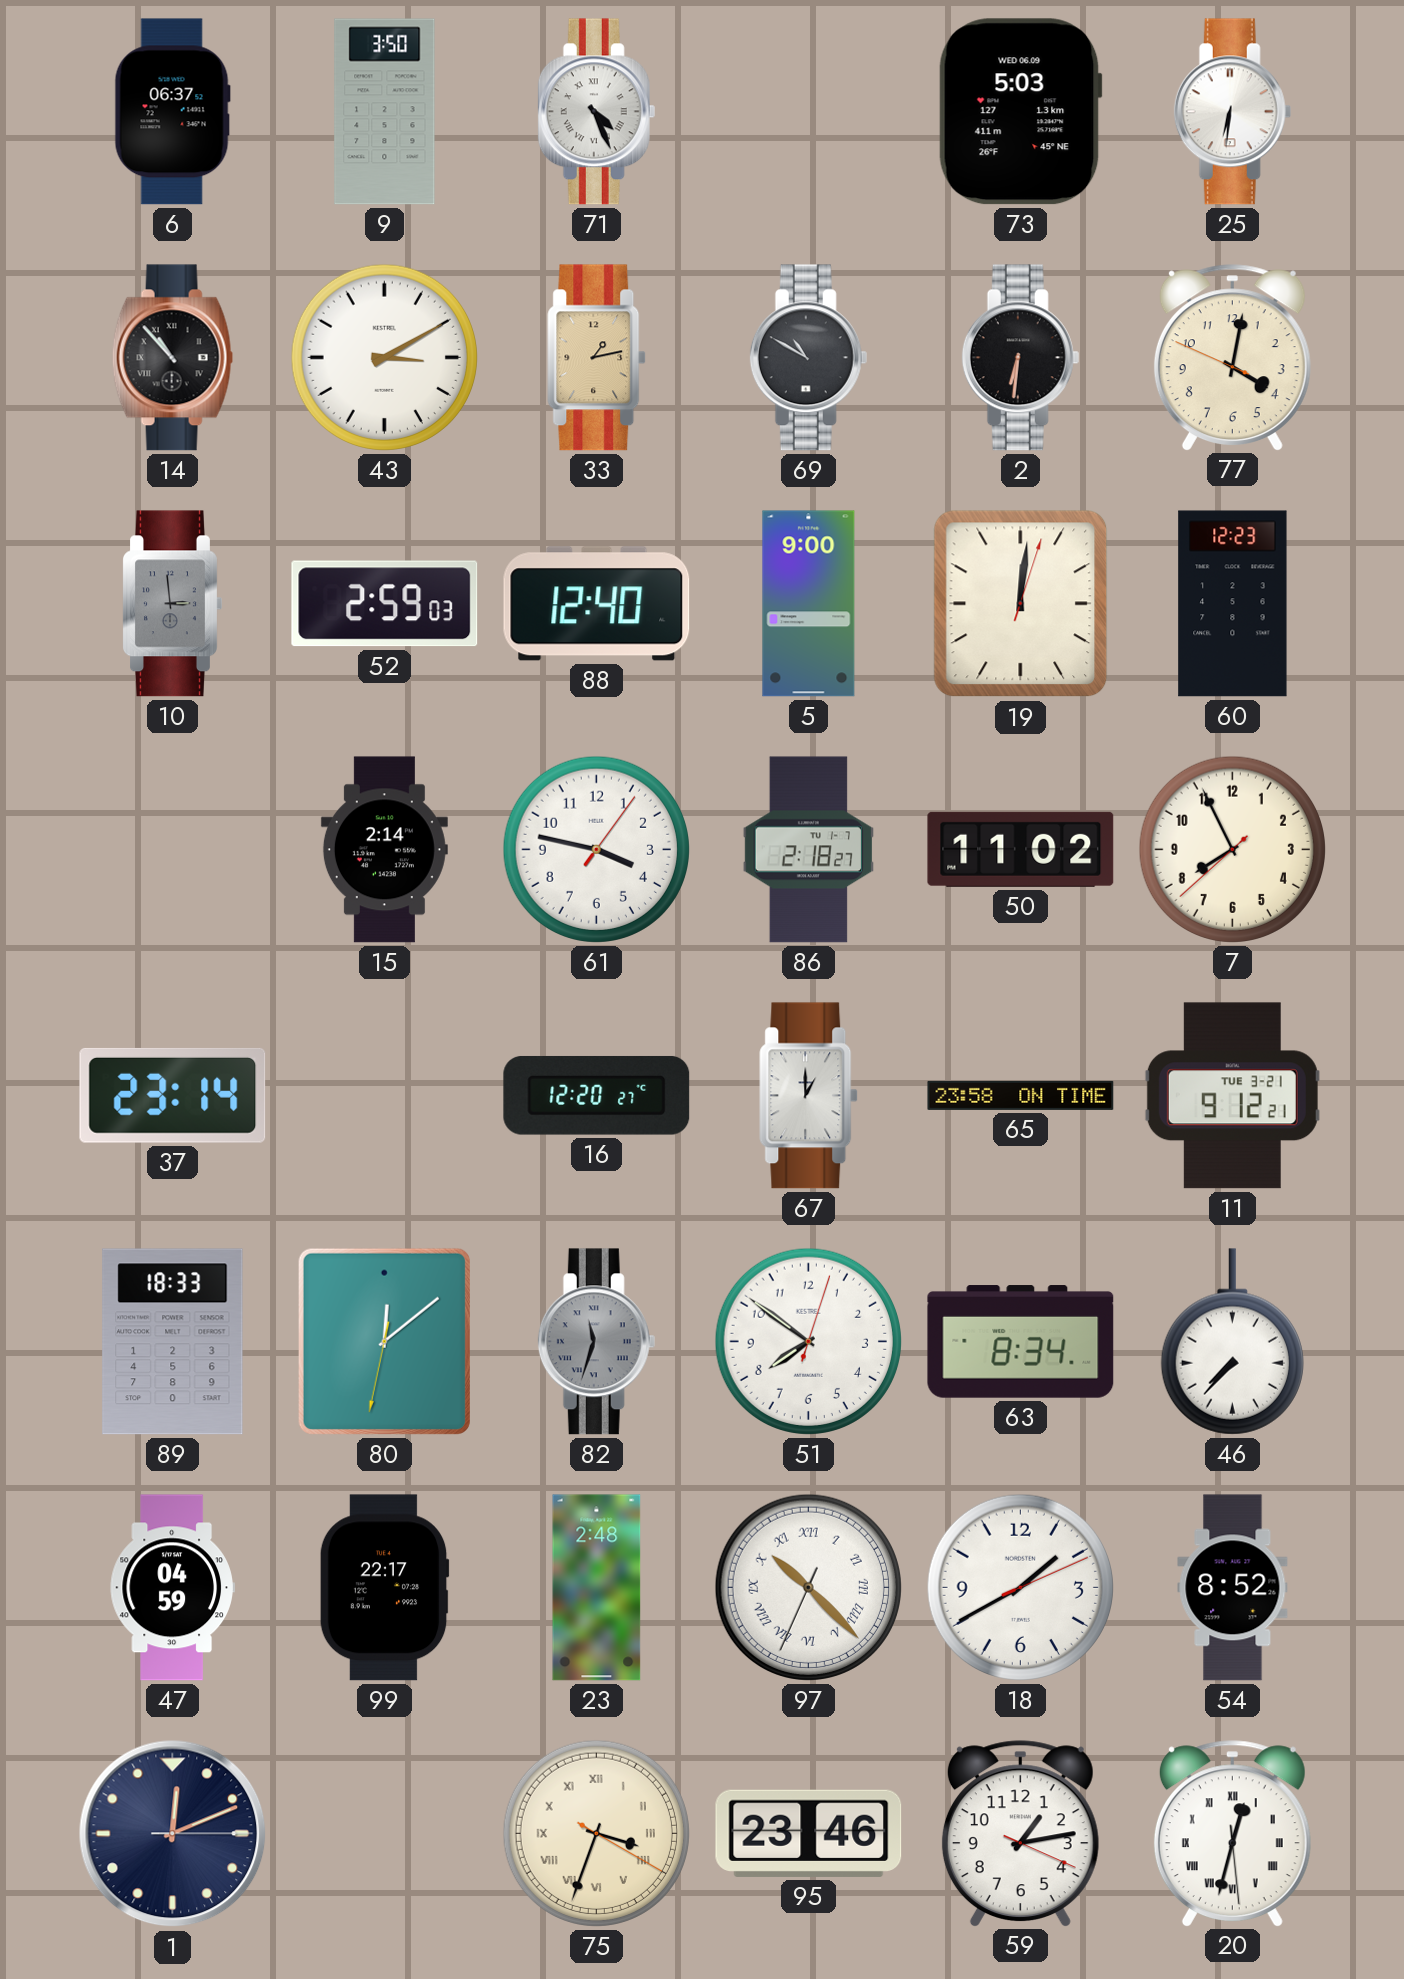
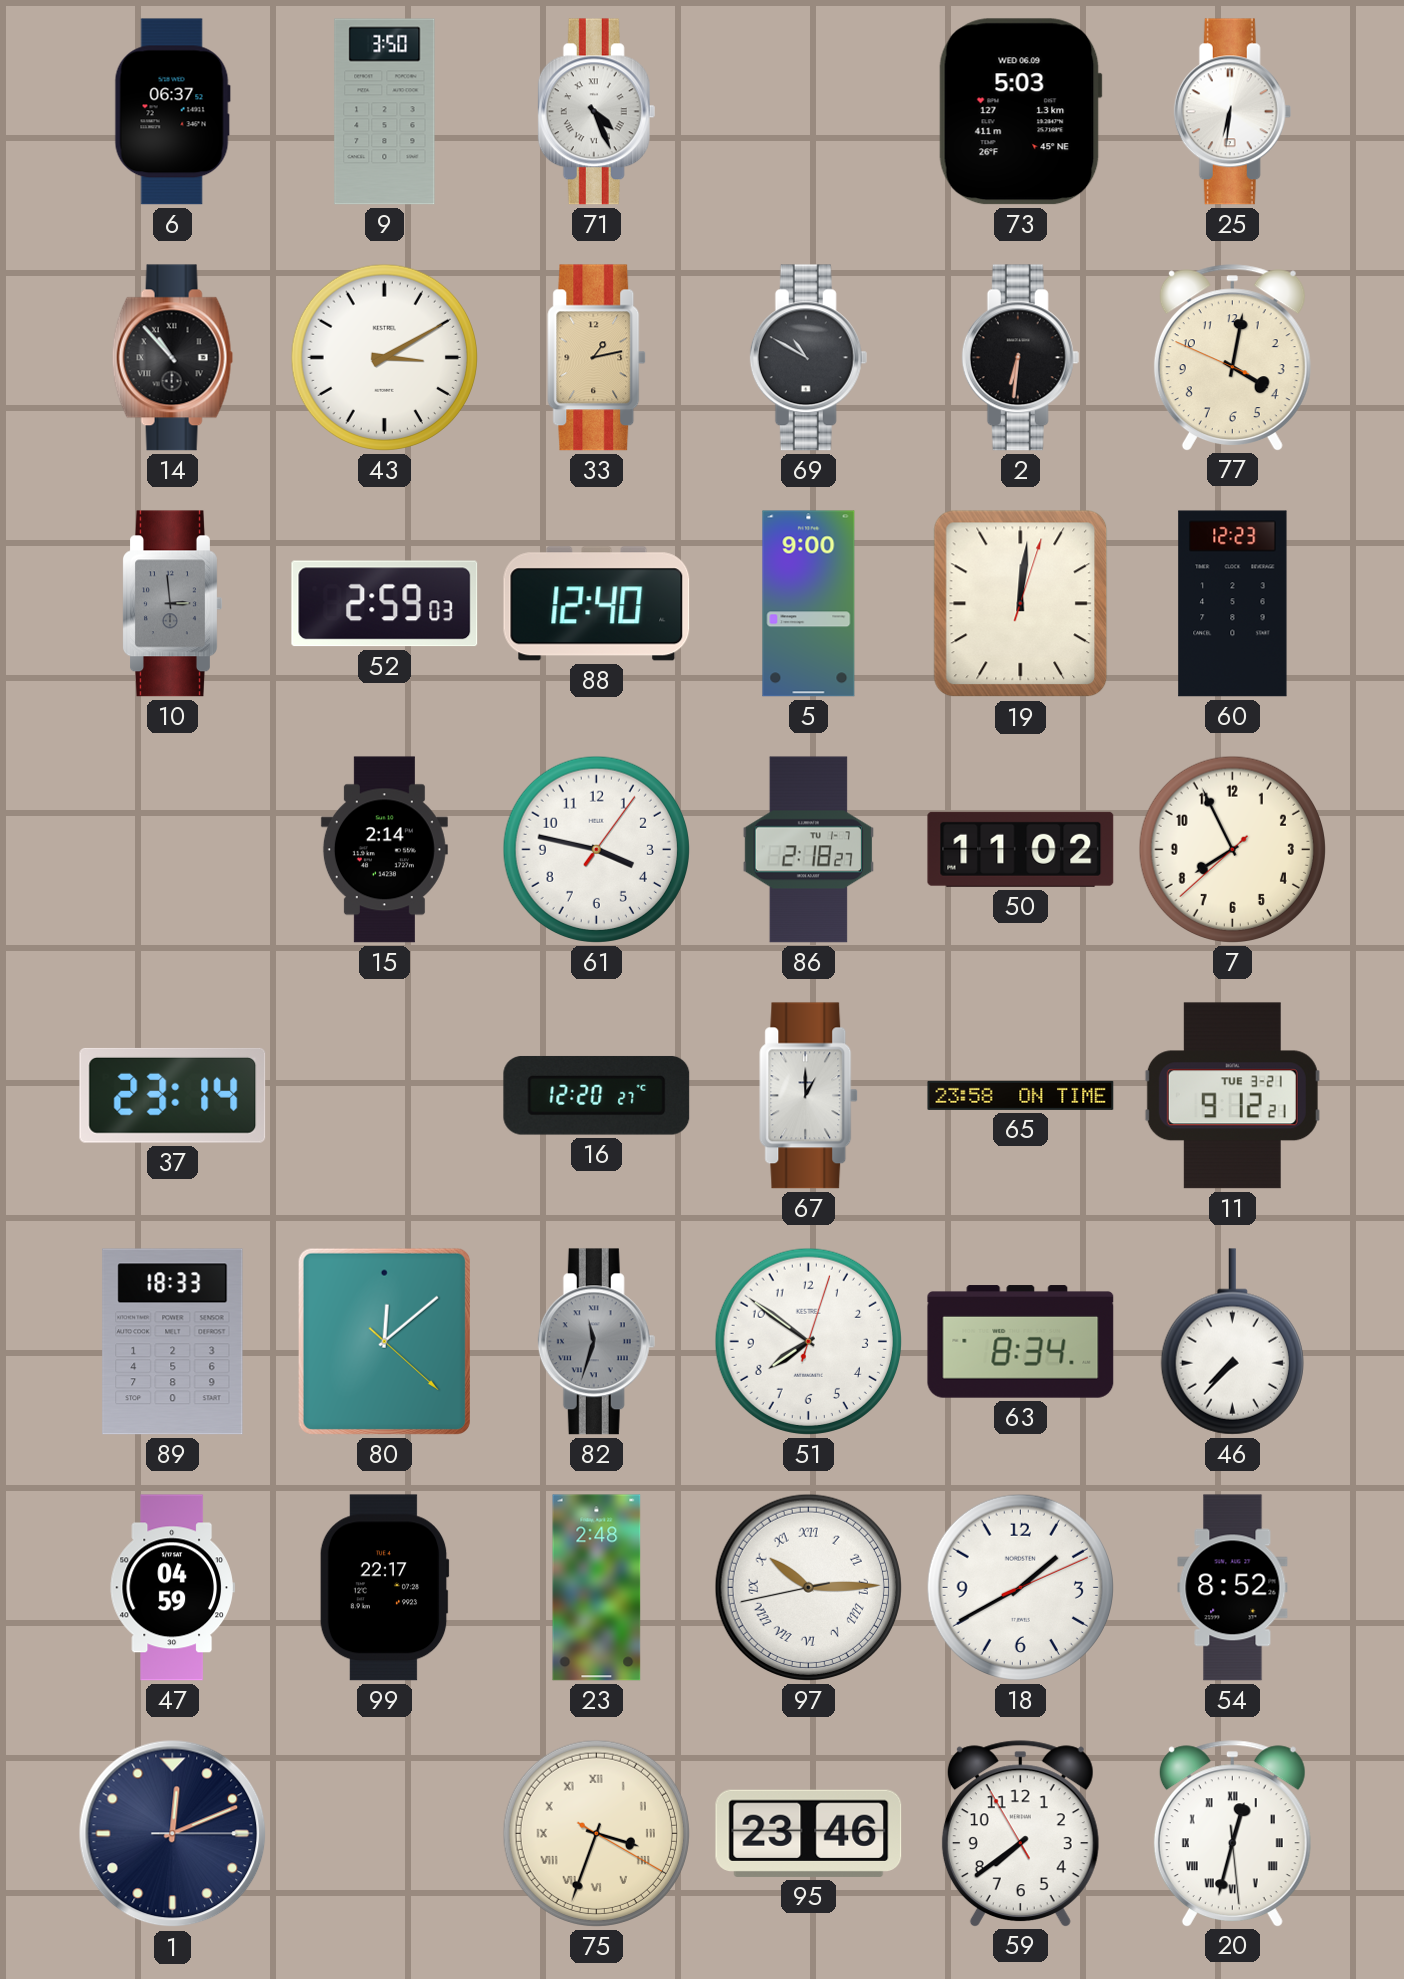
80: 12:08:32 -> 12:08:22 (384, 1341)
97: 10:22 -> 10:14 (808, 1587)
59: 1:13 -> 7:38 (1020, 1833)
